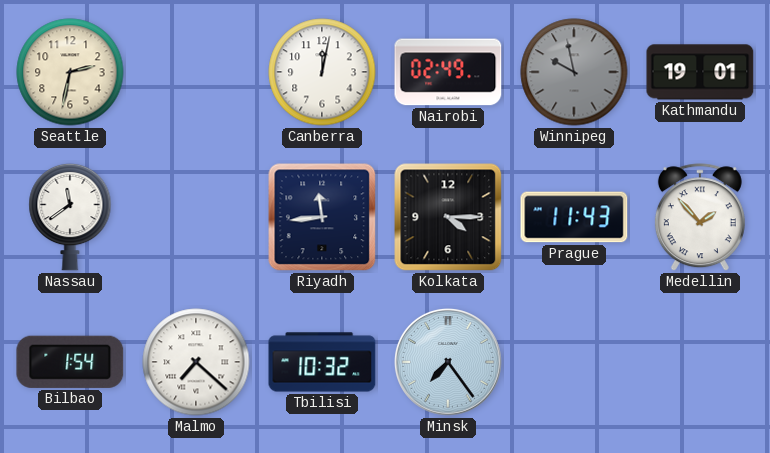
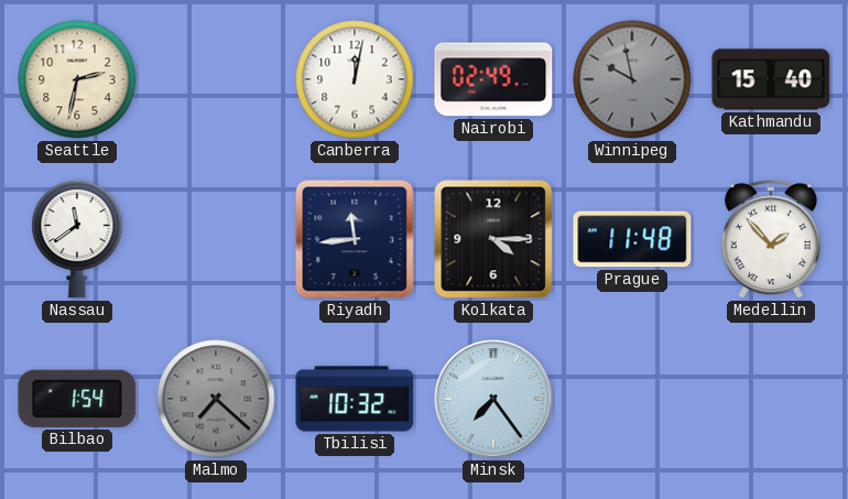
Kathmandu: 19:01 -> 15:40 (771, 79)
Prague: 11:43 -> 11:48 (632, 239)
Malmo dial: white -> grey (216, 399)
